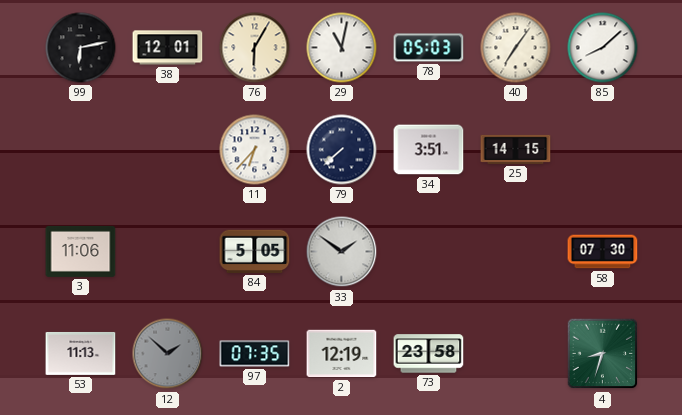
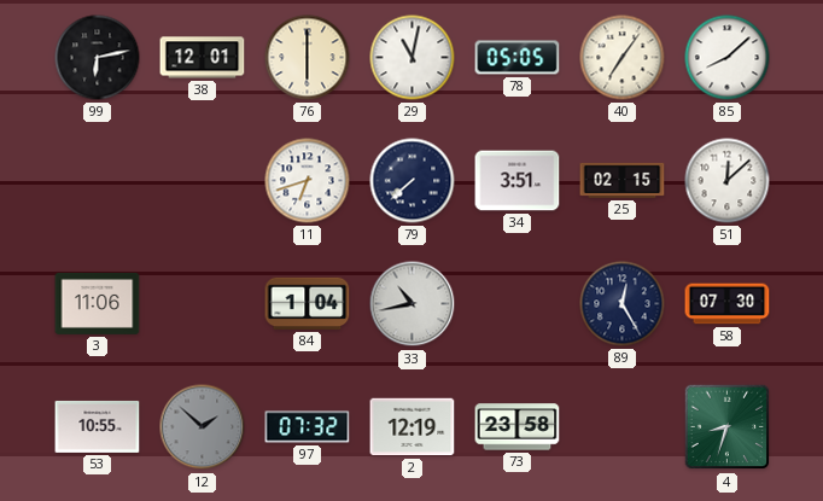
76: 6:05 -> 6:00 (308, 58)
78: 05:03 -> 05:05 (518, 58)
11: 6:37 -> 6:42 (308, 181)
25: 14:15 -> 02:15 (623, 180)
51: none -> 12:08 (728, 181)
84: 5:05 -> 1:04 (308, 303)
33: 1:51 -> 10:43 (413, 304)
89: none -> 12:25 (623, 304)
53: 11:13 -> 10:55 (98, 426)
97: 07:35 -> 07:32 (308, 427)
